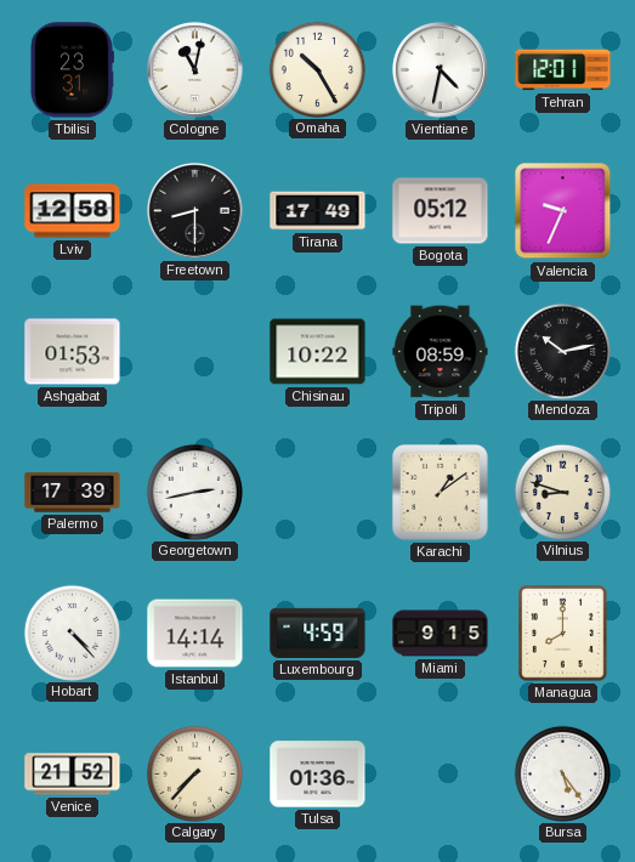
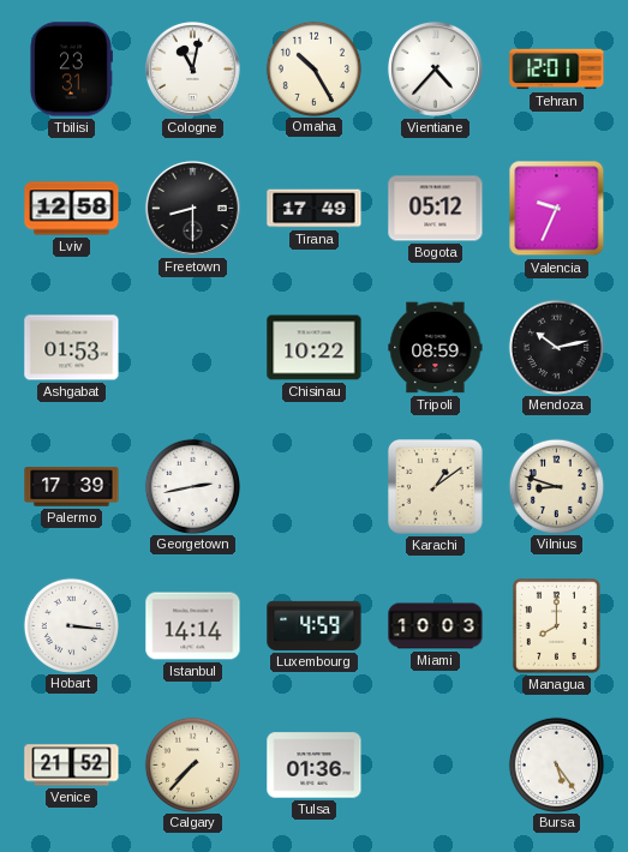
Vientiane: 4:32 -> 4:37 (435, 68)
Hobart: 4:23 -> 3:16 (71, 625)
Miami: 9:15 -> 10:03 (436, 626)
